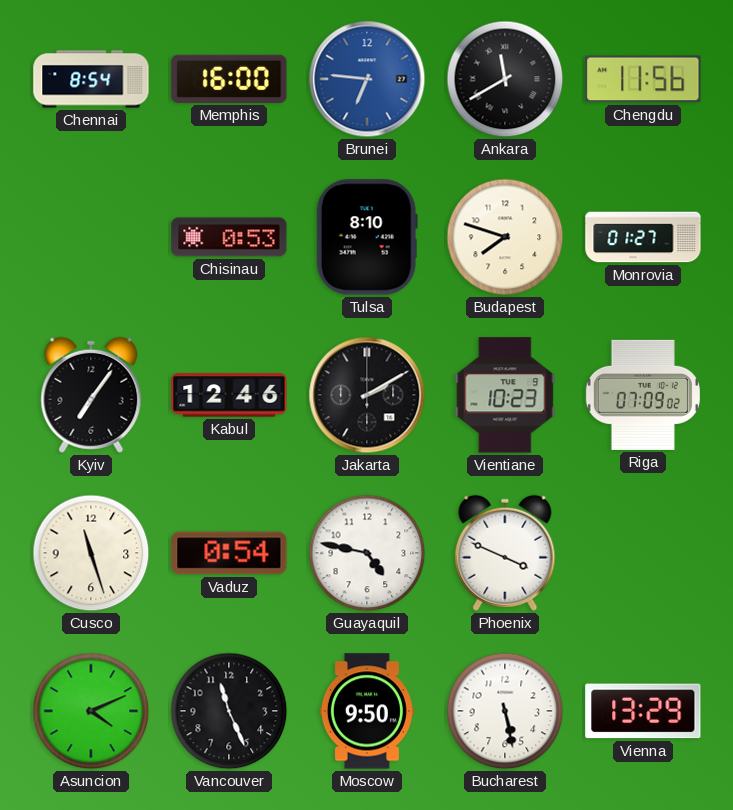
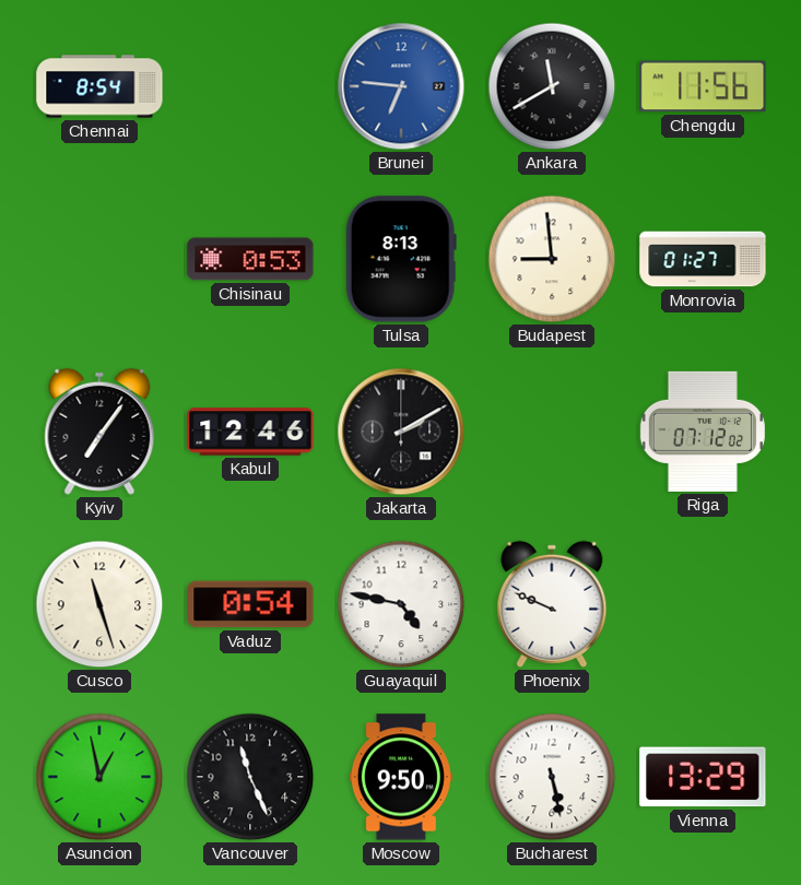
Memphis: 16:00 -> none (229, 79)
Tulsa: 8:10 -> 8:13 (401, 259)
Budapest: 7:48 -> 8:59 (552, 259)
Vientiane: 10:23 -> none (505, 395)
Riga: 07:09 -> 07:12 (703, 432)
Phoenix: 3:49 -> 9:49 (552, 604)
Asuncion: 4:11 -> 12:58 (99, 777)
